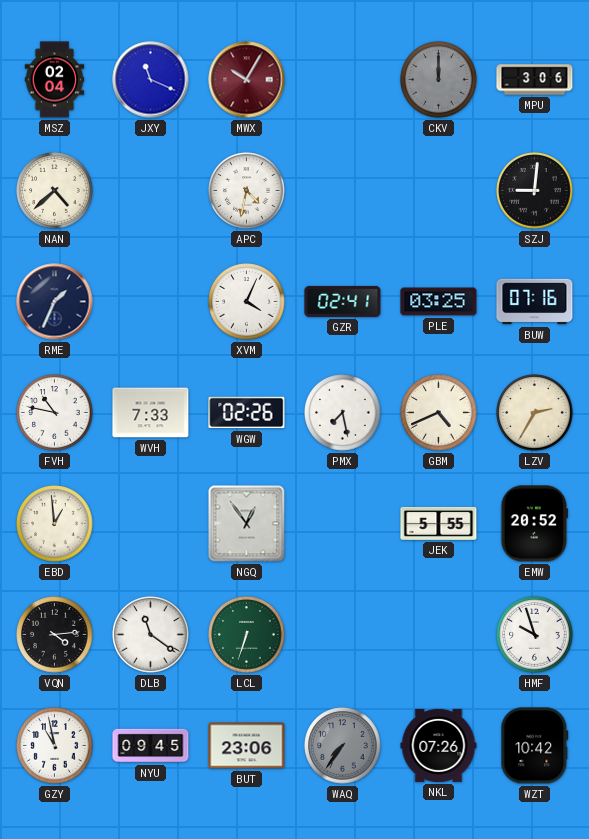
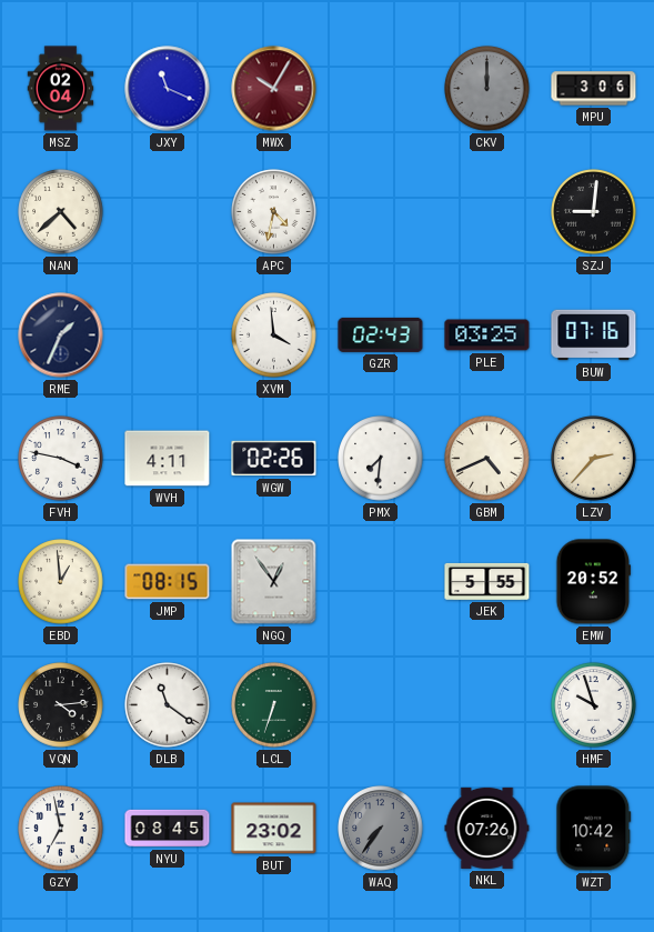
XVM: 4:04 -> 3:59 (274, 335)
GZR: 02:41 -> 02:43 (381, 334)
FVH: 10:47 -> 3:47 (61, 459)
WVH: 7:33 -> 4:11 (168, 459)
PMX: 7:28 -> 7:31 (381, 459)
LZV: 2:35 -> 2:37 (594, 459)
JMP: none -> 08:15 (168, 582)
GZY: 10:58 -> 6:58 (61, 829)
NYU: 09:45 -> 08:45 (168, 829)
BUT: 23:06 -> 23:02 (274, 829)
